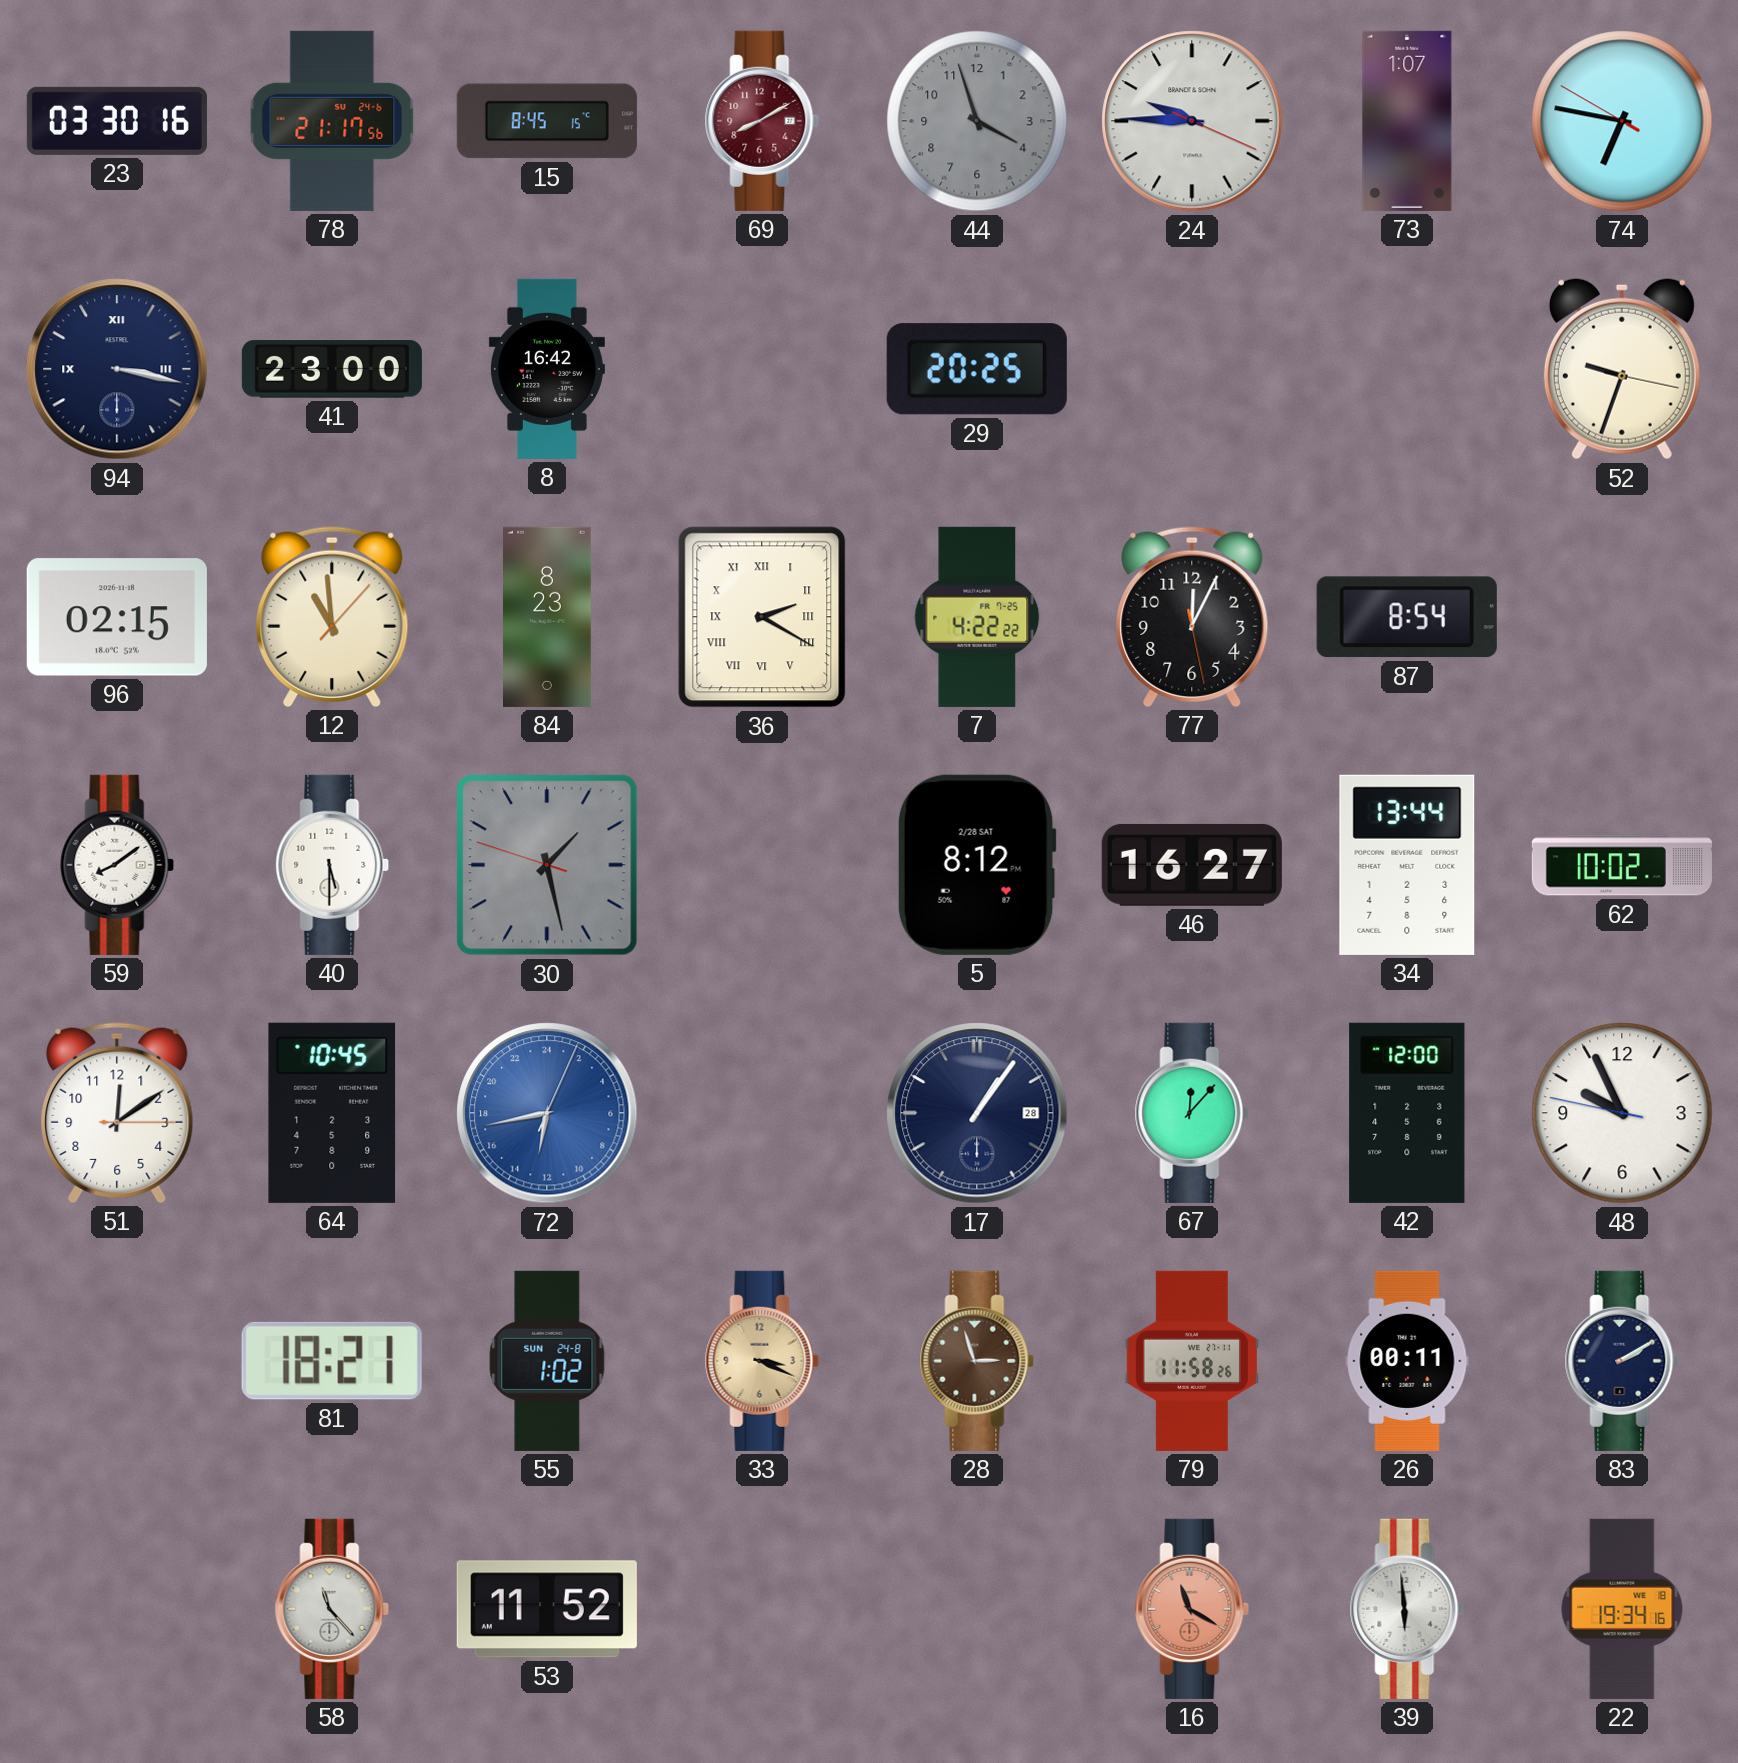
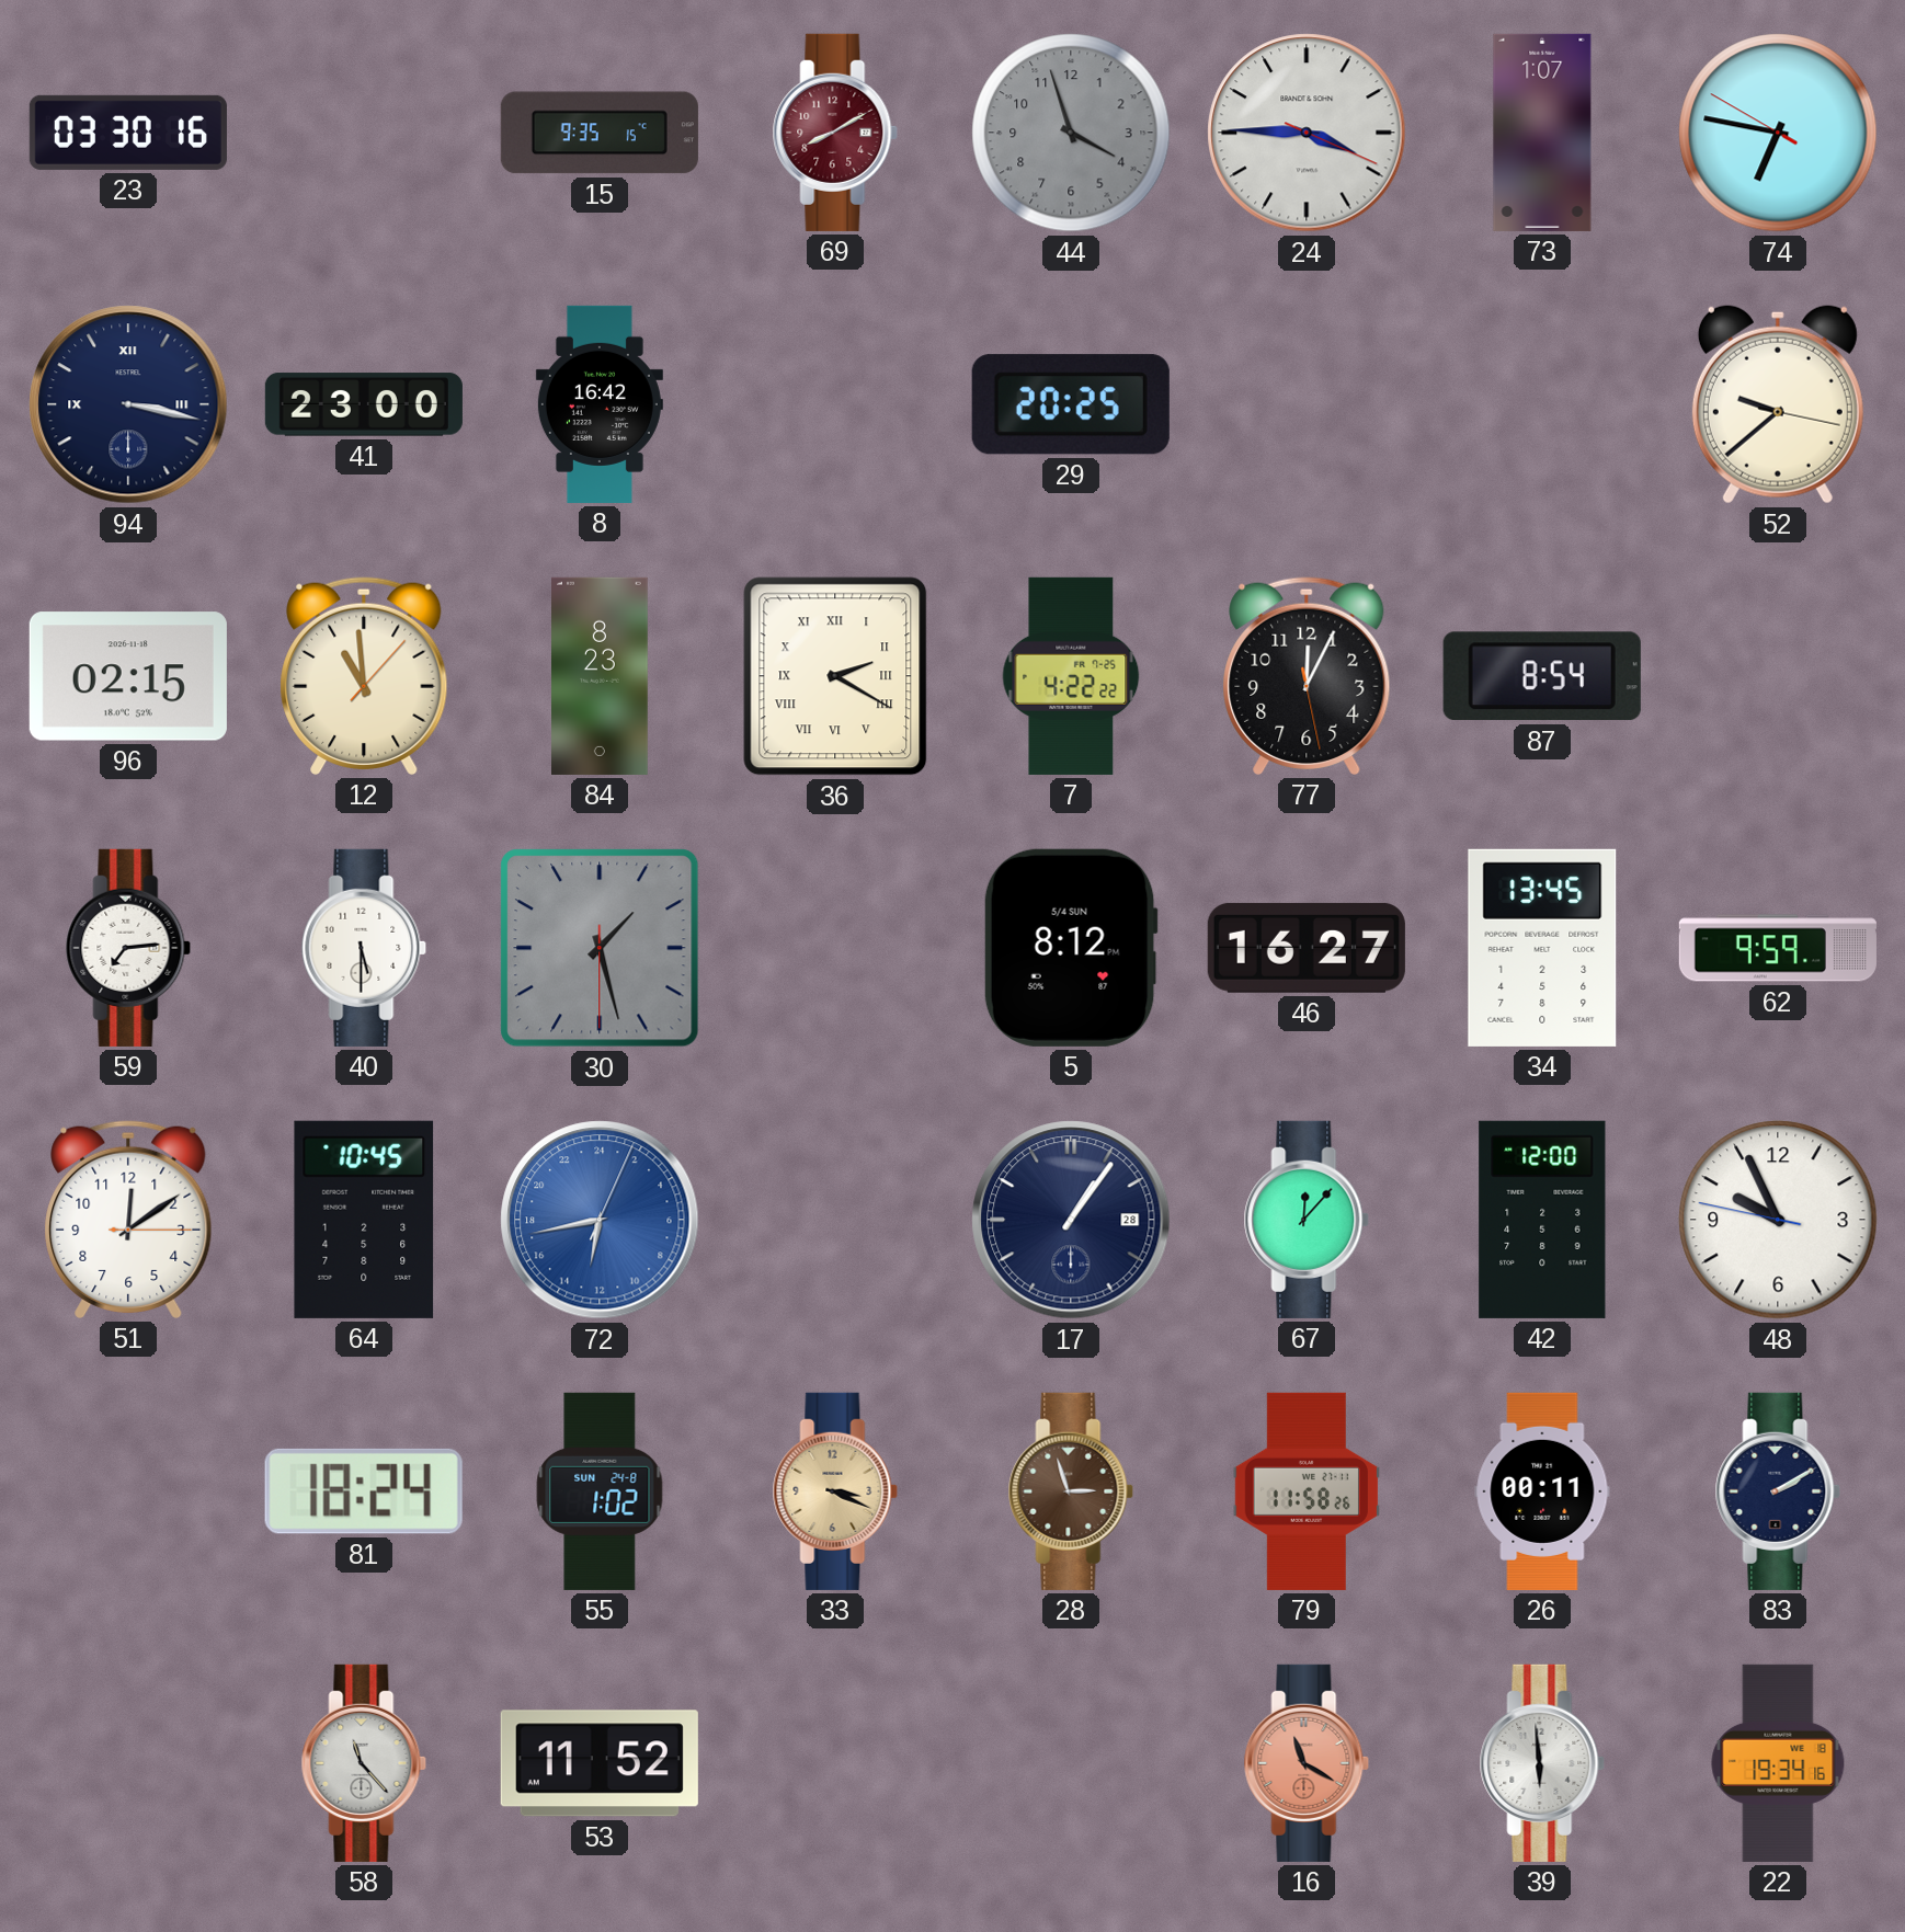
78: 21:17 -> none (332, 121)
15: 8:45 -> 9:35 (600, 133)
24: 9:45 -> 3:45 (1307, 133)
52: 9:33 -> 9:38 (1778, 404)
59: 8:09 -> 7:14 (128, 948)
30: 1:27:48 -> 1:27:30 (600, 948)
5 date: 2/28 SAT -> 5/4 SUN (1071, 948)
34: 13:44 -> 13:45 (1542, 948)
62: 10:02 -> 9:59 (1778, 948)
81: 18:21 -> 18:24 (364, 1491)
